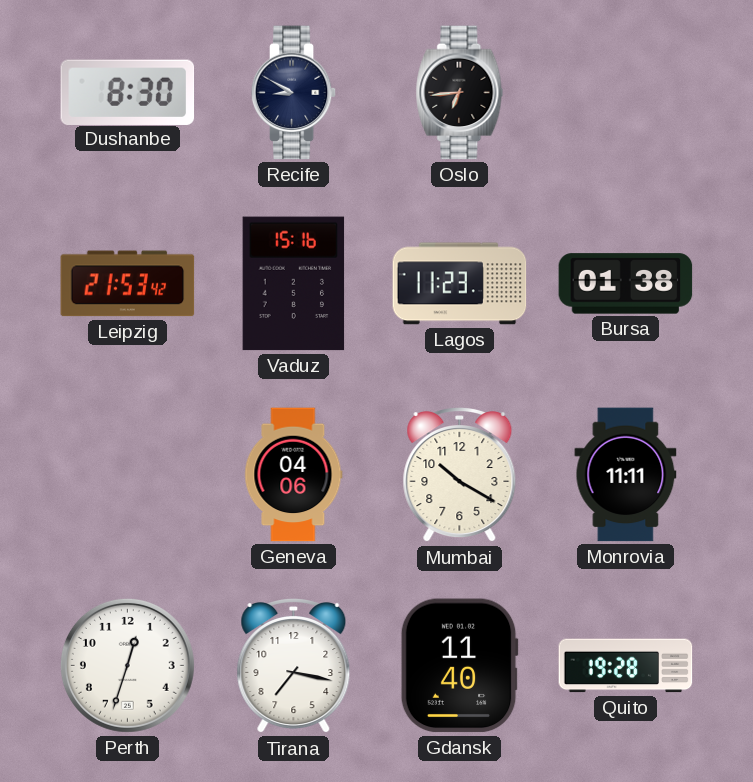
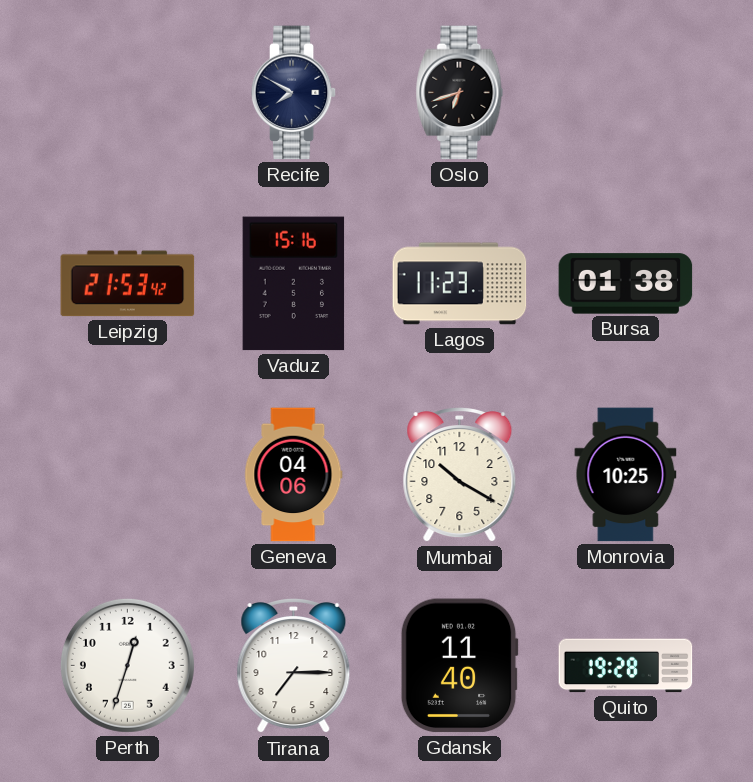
Dushanbe: 8:30 -> none (128, 92)
Recife: 8:50 -> 7:50 (294, 93)
Oslo: 6:44 -> 6:42 (460, 93)
Monrovia: 11:11 -> 10:25 (626, 475)
Tirana: 7:17 -> 7:15 (294, 667)
